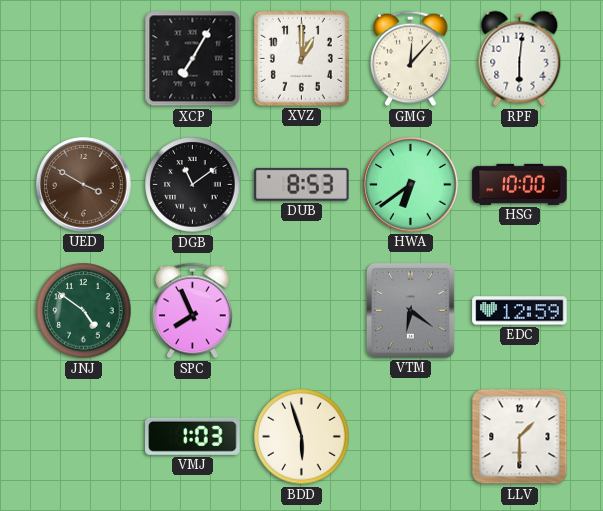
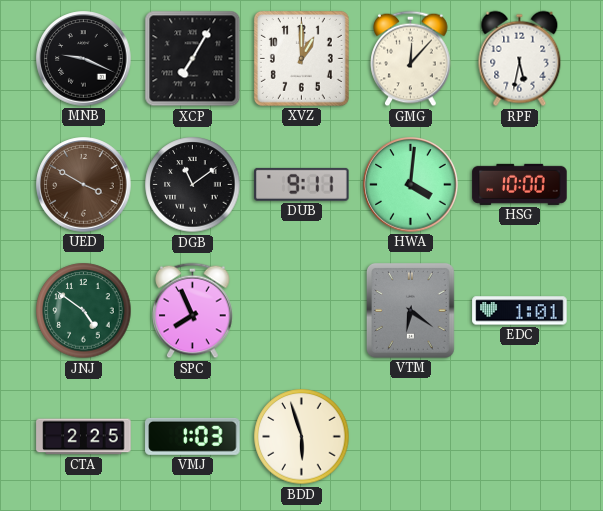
MNB: none -> 9:19 (84, 59)
RPF: 6:01 -> 5:32 (520, 59)
DUB: 8:53 -> 9:11 (302, 184)
HWA: 6:39 -> 4:01 (411, 185)
EDC: 12:59 -> 1:01 (520, 311)
CTA: none -> 2:25 (84, 437)
LLV: 1:30 -> none (520, 437)
